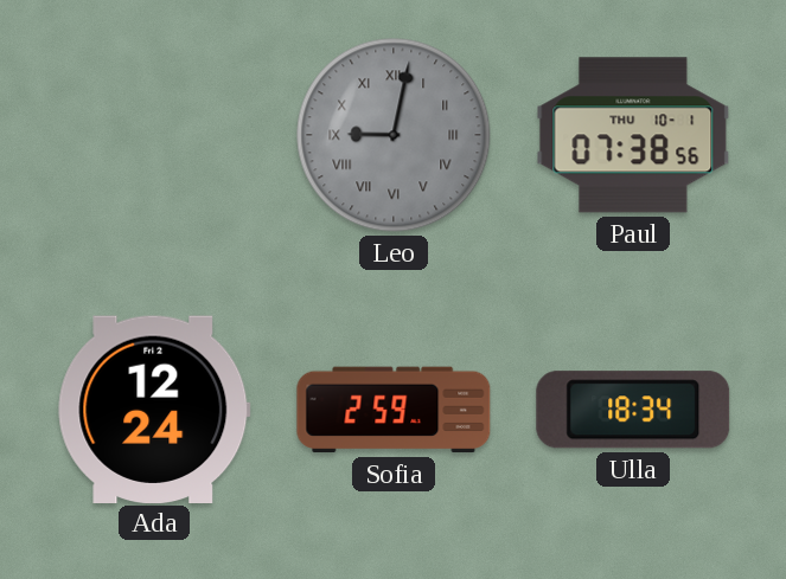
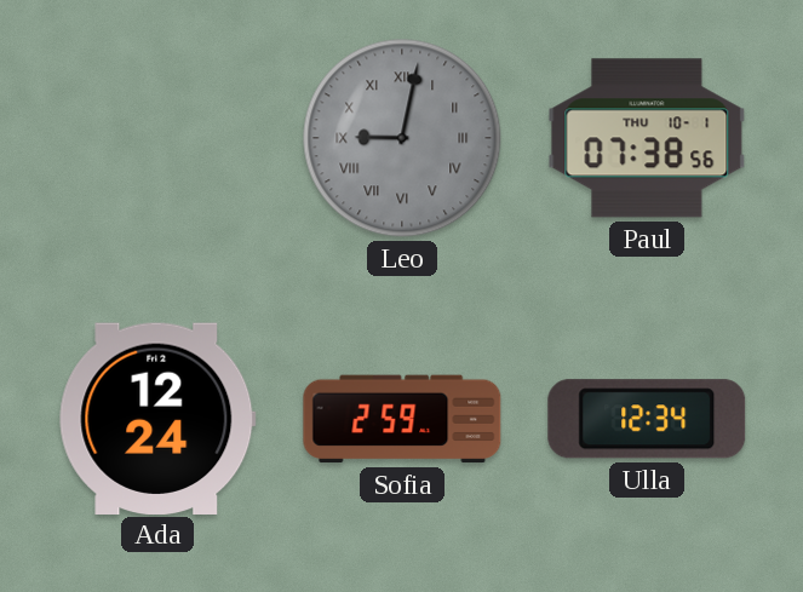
Ulla: 18:34 -> 12:34 (647, 419)
